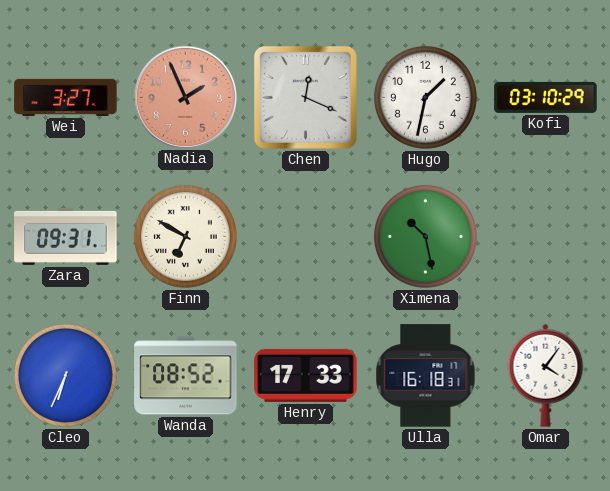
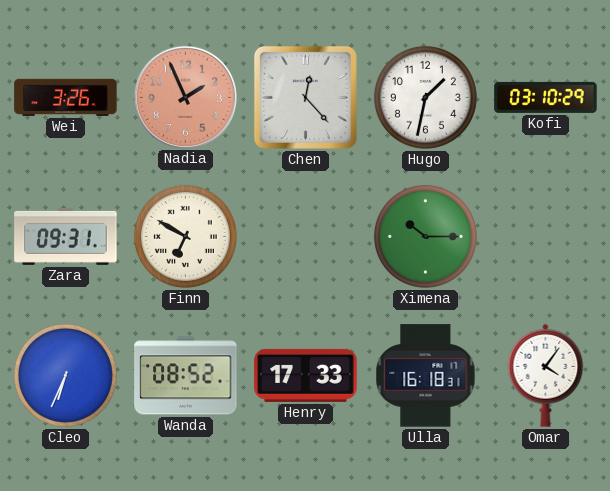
Wei: 3:27 -> 3:26 (66, 97)
Chen: 12:19 -> 12:23 (305, 97)
Ximena: 10:28 -> 10:15 (425, 236)
